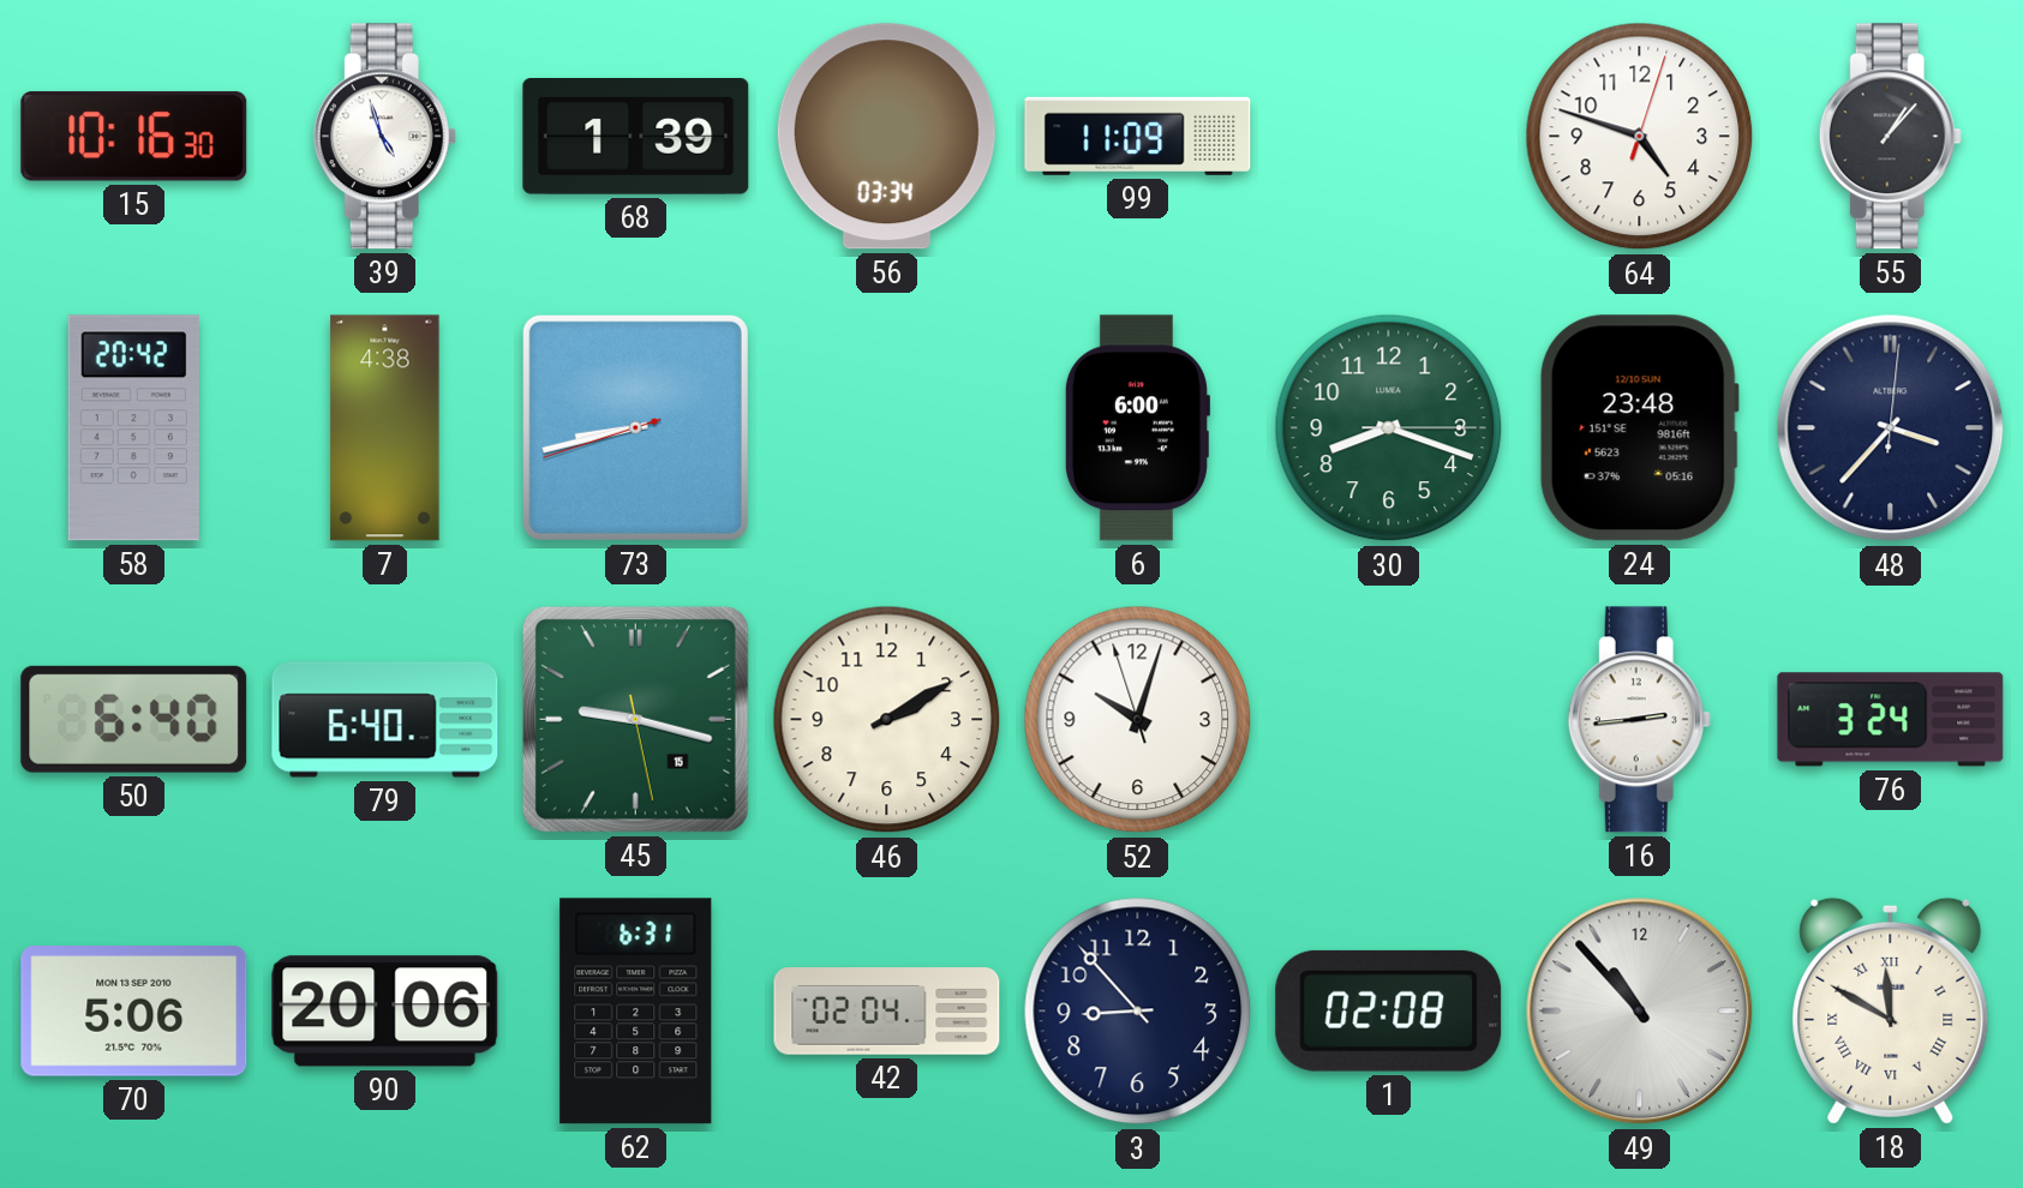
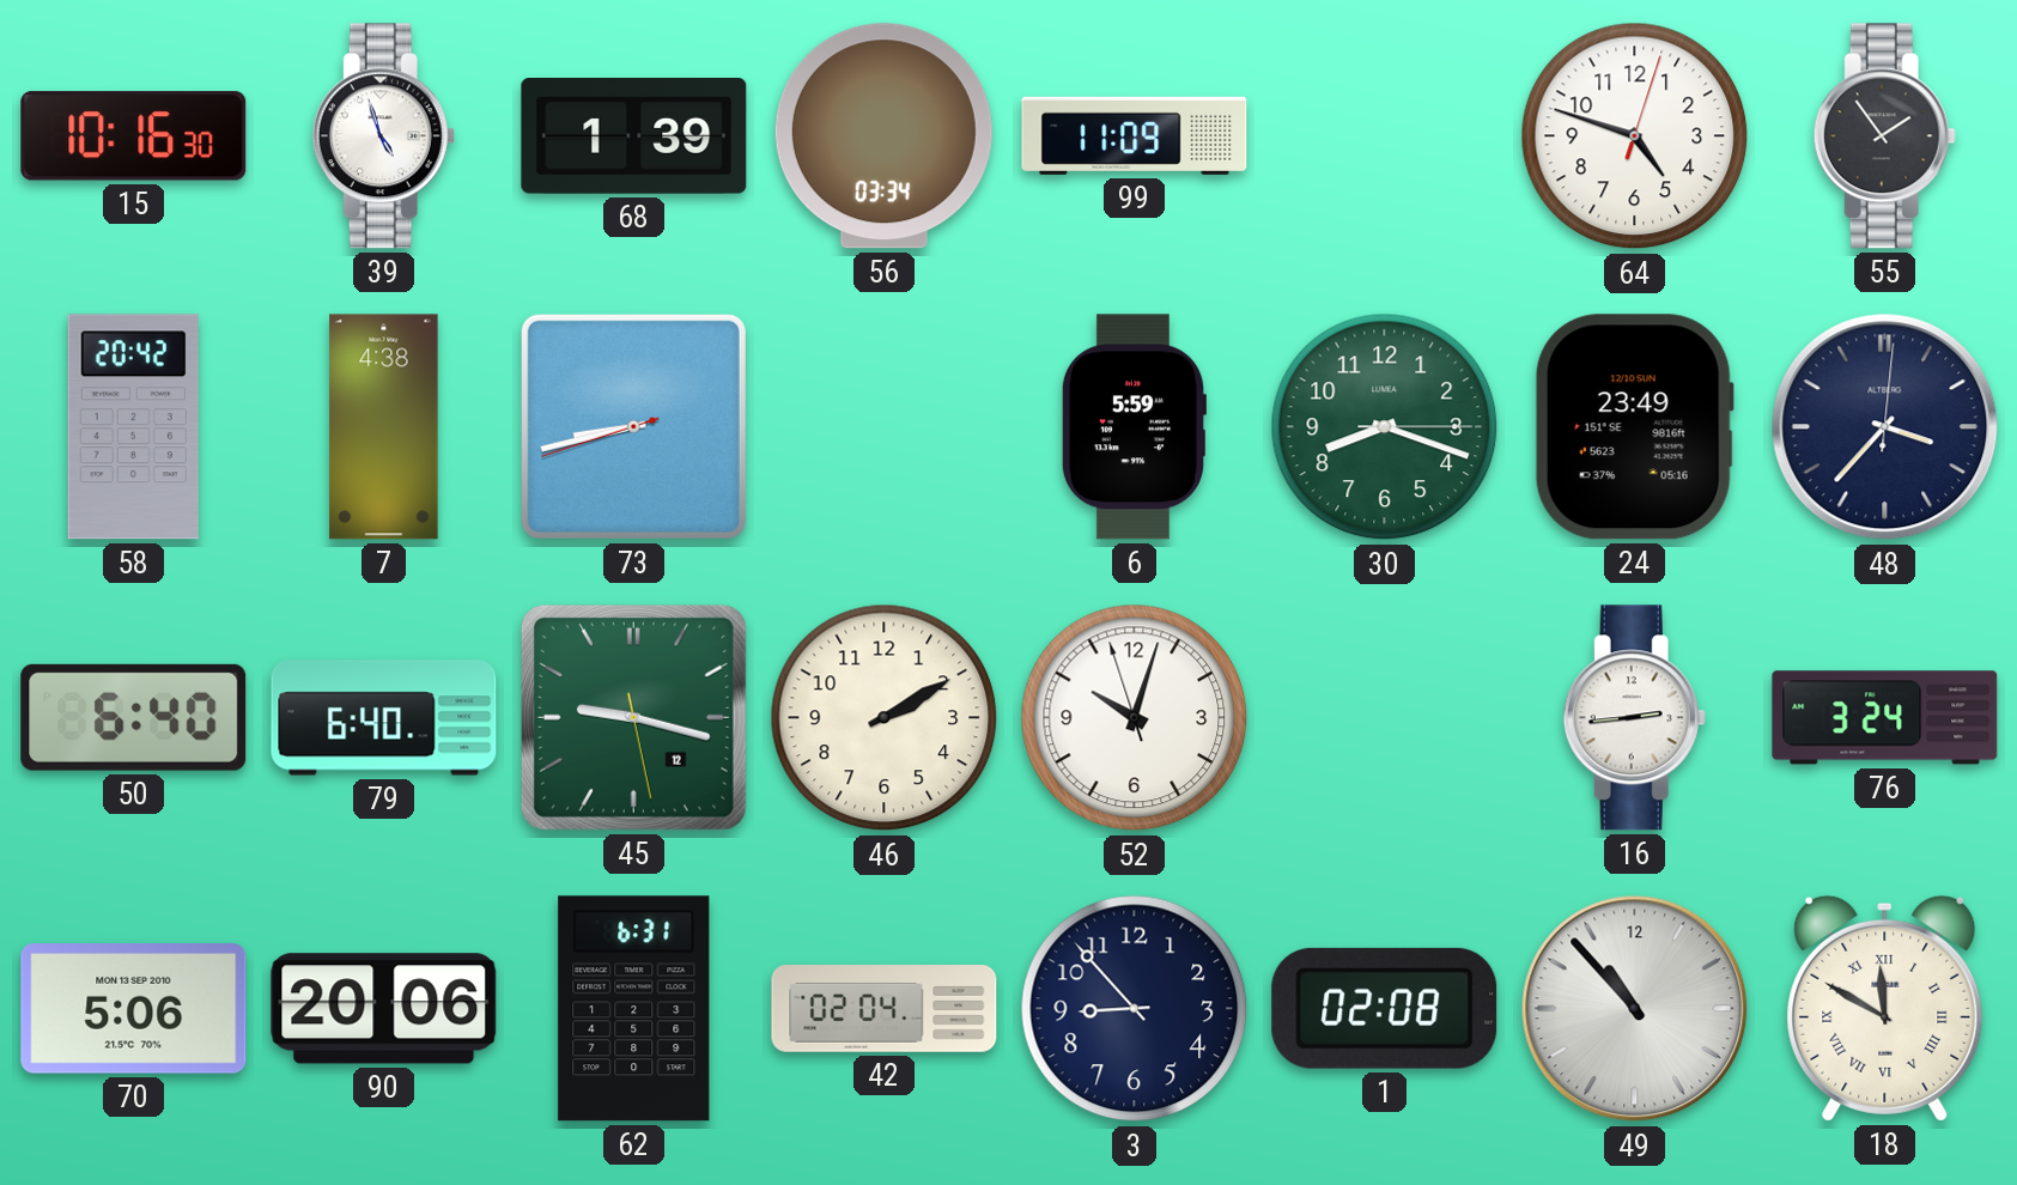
55: 1:07 -> 1:54 (1884, 136)
6: 6:00 -> 5:59 (1134, 427)
24: 23:48 -> 23:49 (1634, 427)
45 date: 15 -> 12 (633, 717)
